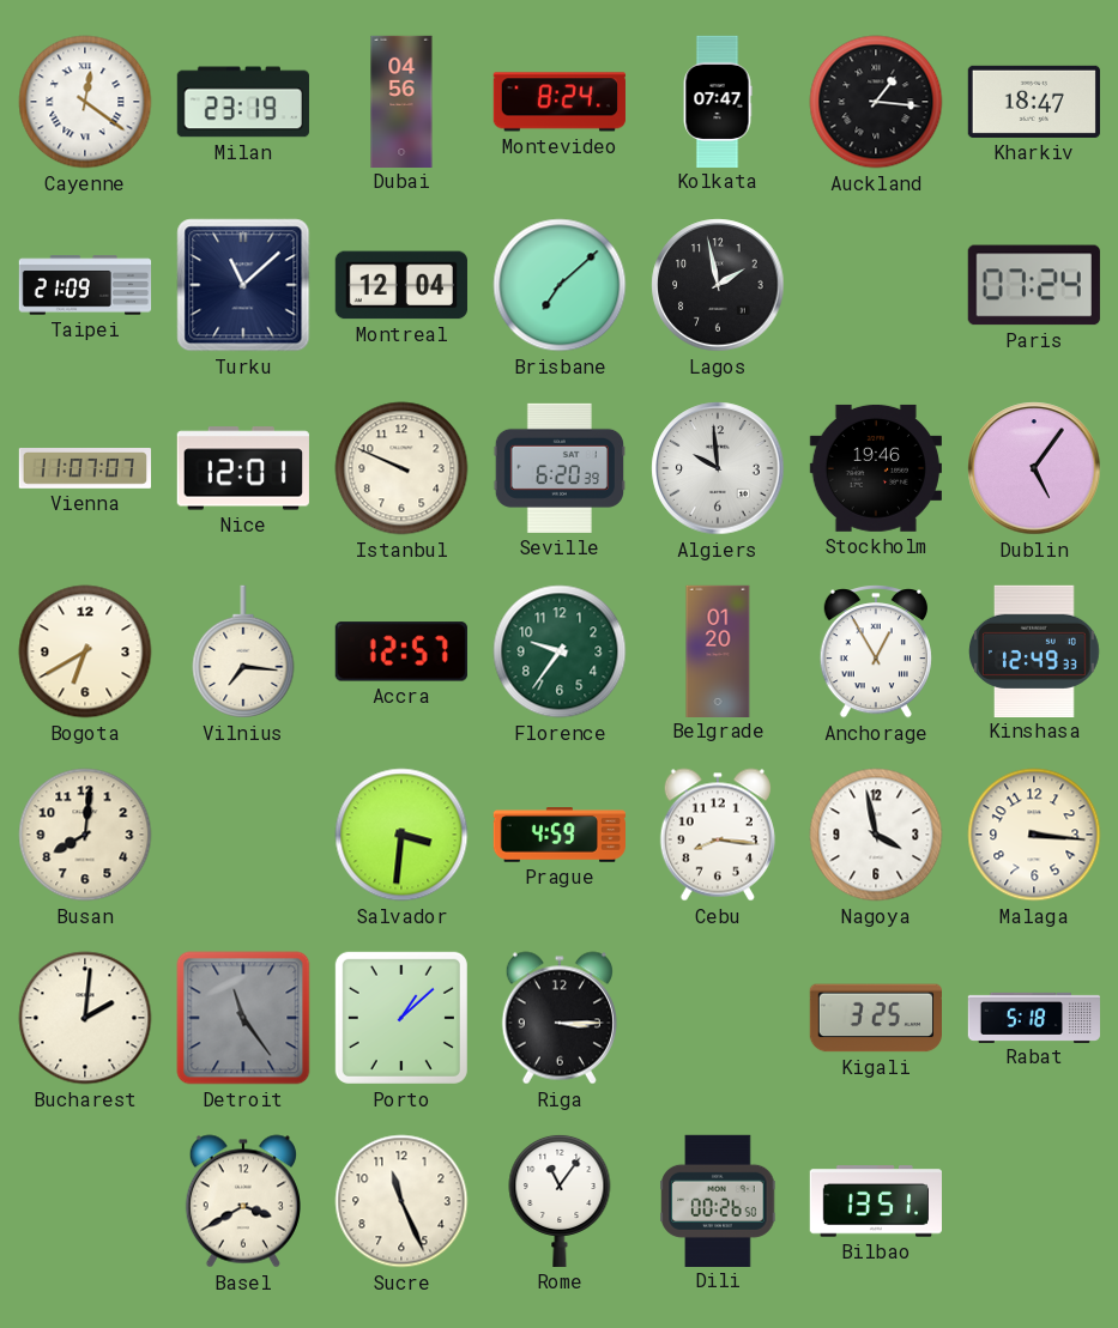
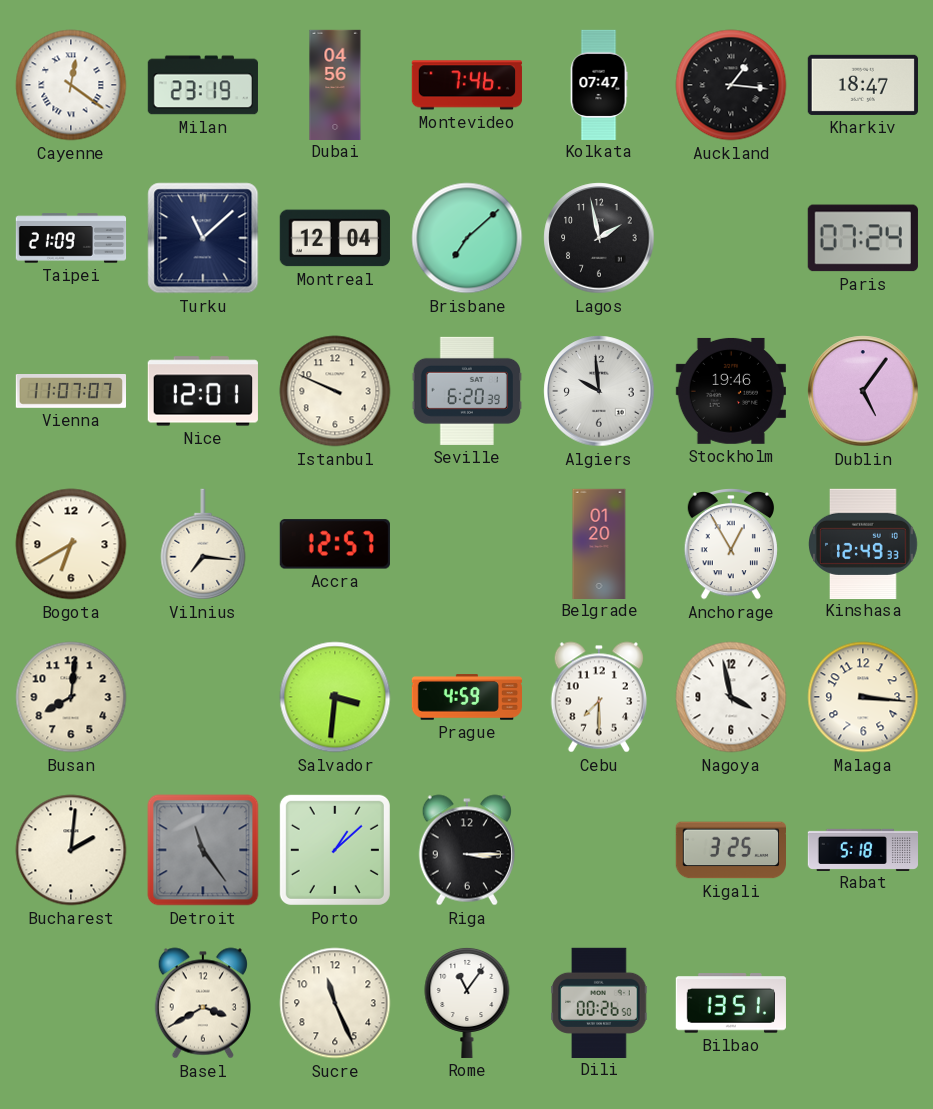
Montevideo: 8:24 -> 7:46 (467, 85)
Florence: 9:36 -> none (560, 651)
Cebu: 8:16 -> 7:30 (599, 697)
